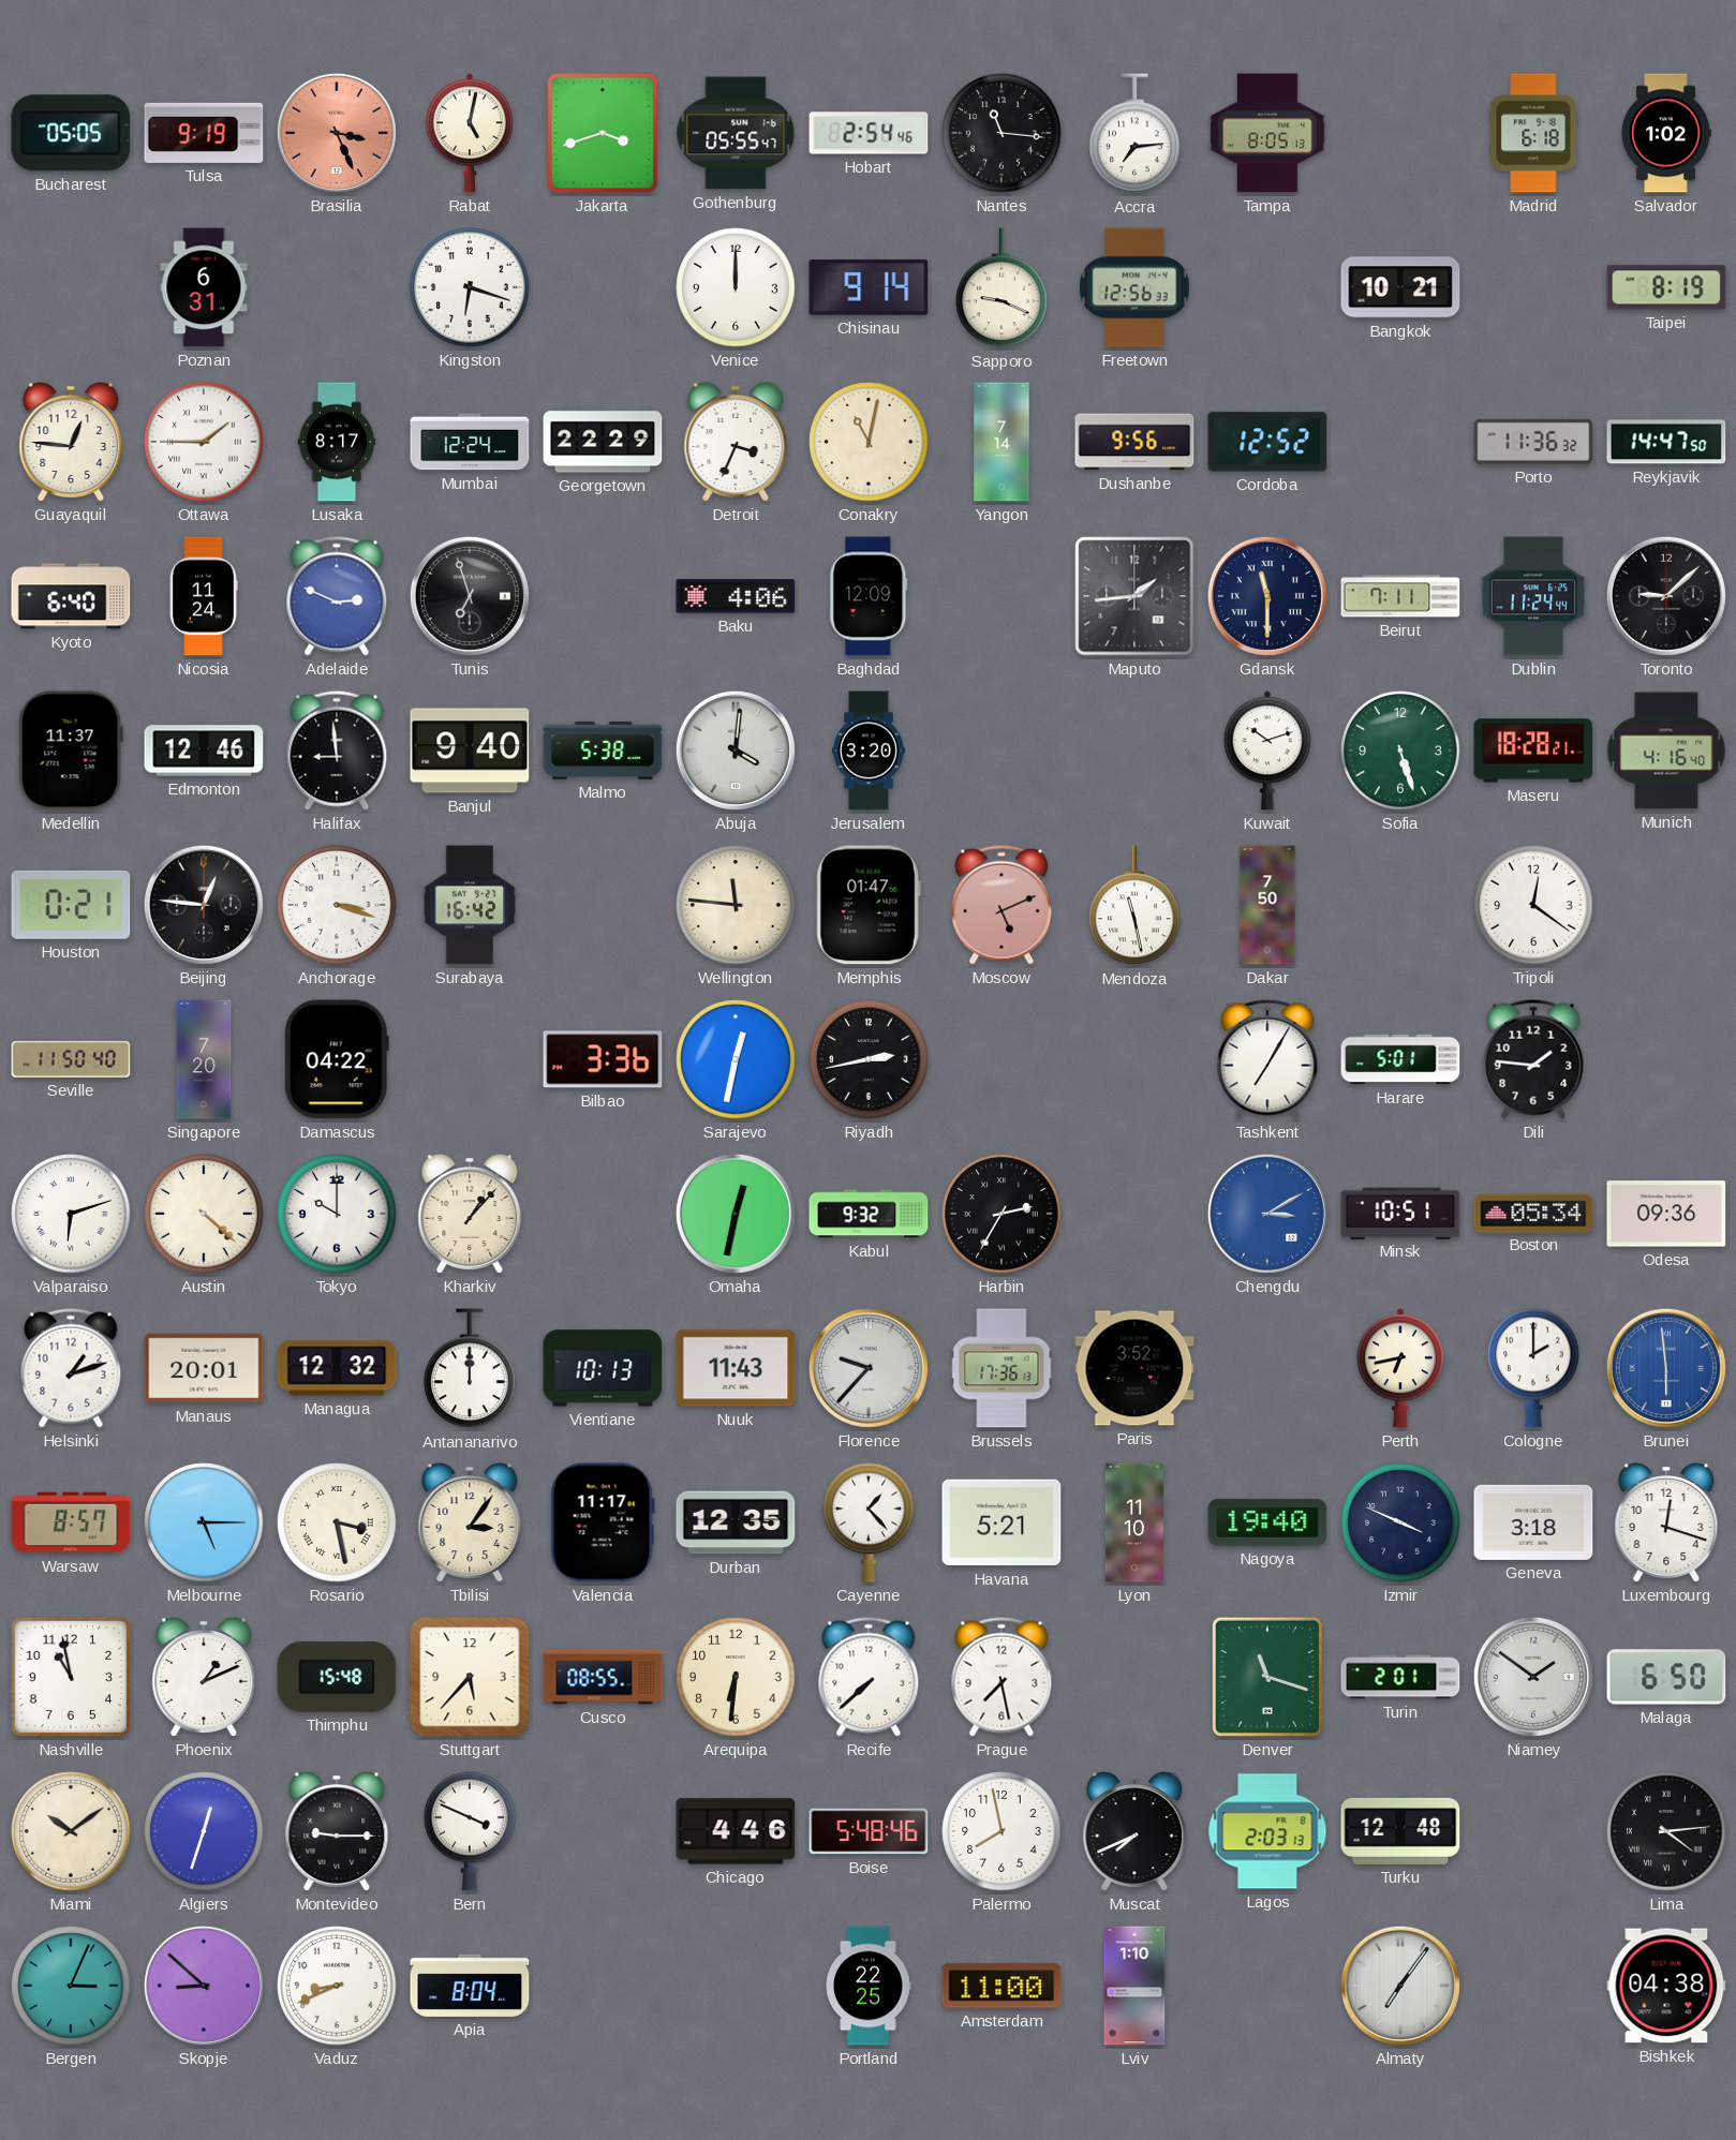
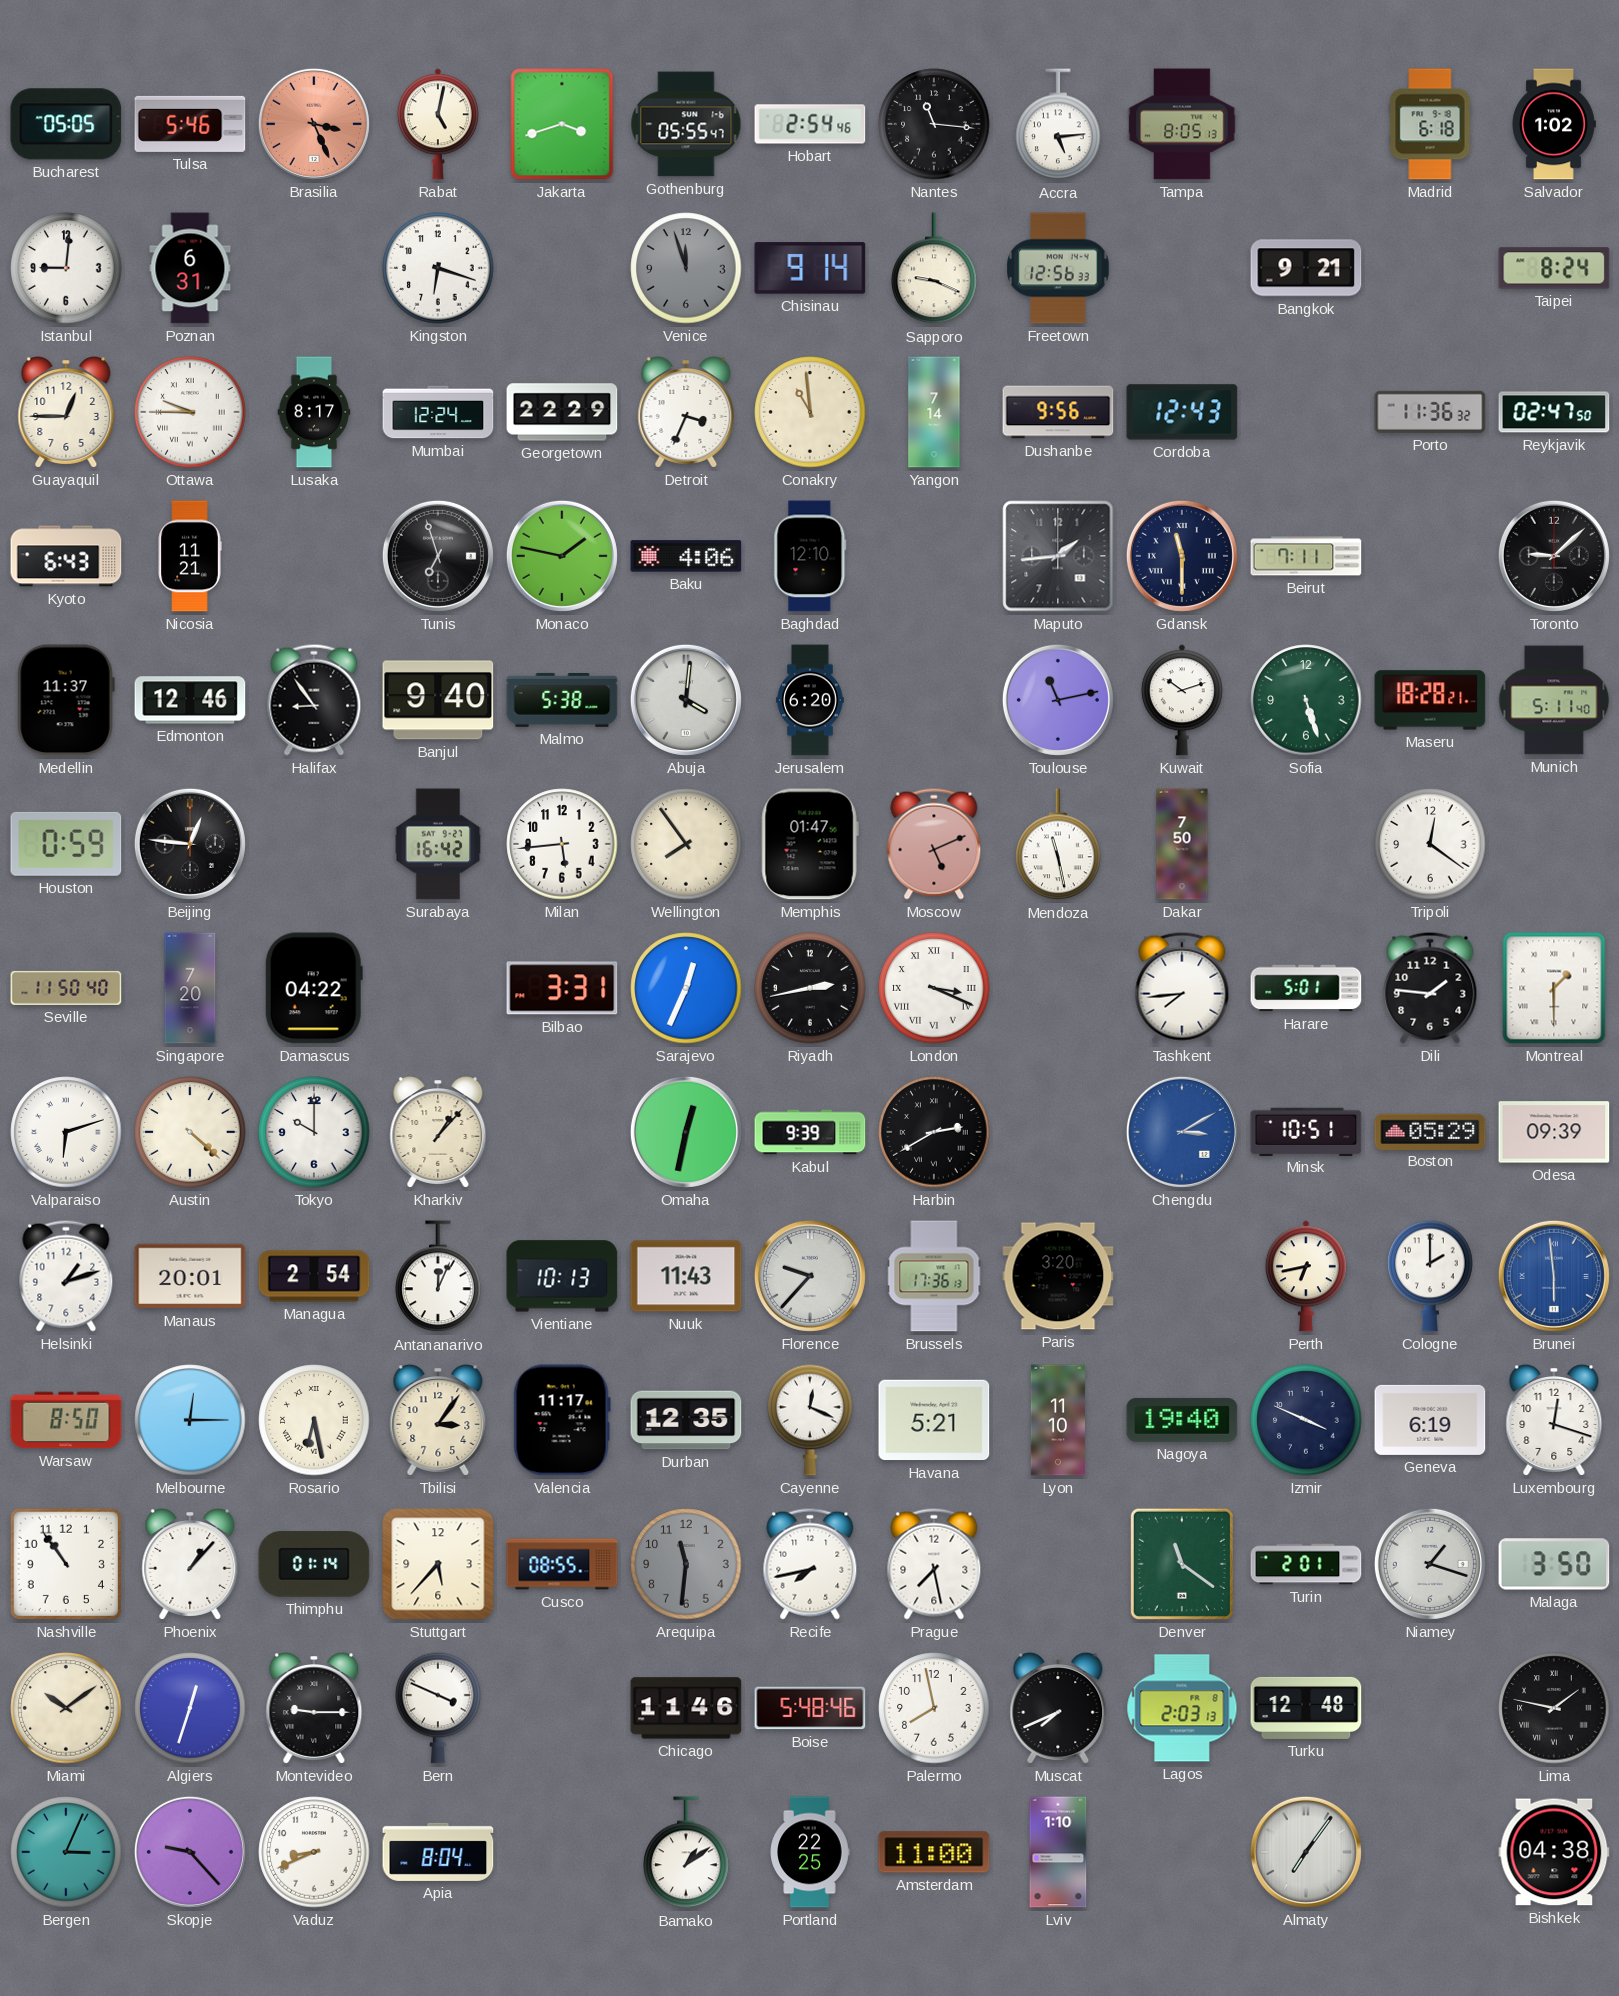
Tulsa: 9:19 -> 5:46 (190, 124)
Accra: 7:14 -> 5:14 (1058, 125)
Istanbul: none -> 9:01 (66, 268)
Venice: 12:00 -> 11:57 (686, 268)
Venice dial: white -> grey (686, 268)
Bangkok: 10:21 -> 9:21 (1306, 268)
Taipei: 8:19 -> 8:24 (1554, 268)
Guayaquil: 12:46 -> 12:45 (66, 413)
Ottawa: 1:45 -> 9:45 (190, 412)
Conakry: 11:02 -> 10:59 (810, 412)
Cordoba: 12:52 -> 12:43 (1182, 412)
Reykjavik: 14:47 -> 02:47 (1554, 412)
Kyoto: 6:40 -> 6:43 (66, 556)
Nicosia: 11:24 -> 11:21 (190, 556)
Adelaide: 2:49 -> none (337, 596)
Monaco: none -> 1:47 (562, 556)
Baghdad: 12:09 -> 12:10 (810, 556)
Dublin: 11:24 -> none (1533, 596)
Halifax: 8:59 -> 8:54 (314, 700)
Jerusalem: 3:20 -> 6:20 (810, 700)
Toulouse: none -> 11:13 (1058, 700)
Munich: 4:16 -> 5:11 (1554, 700)
Houston: 0:21 -> 0:59 (66, 844)
Anchorage: 3:18 -> none (337, 905)
Milan: none -> 5:44 (562, 844)
Wellington: 11:46 -> 7:54 (686, 844)
Bilbao: 3:36 -> 3:31 (562, 988)
Sarajevo: 12:32 -> 12:34 (686, 988)
London: none -> 3:19 (934, 988)
Tashkent: 7:05 -> 7:44 (1182, 988)
Montreal: none -> 1:30 (1554, 988)
Kabul: 9:32 -> 9:39 (810, 1132)
Harbin: 2:35 -> 2:40 (934, 1132)
Boston: 05:34 -> 05:29 (1430, 1131)
Odesa: 09:36 -> 09:39 (1554, 1132)
Managua: 12:32 -> 2:54 (314, 1276)
Antananarivo: 12:00 -> 12:04 (438, 1277)
Paris: 3:52 -> 3:20 (1058, 1276)
Warsaw: 8:57 -> 8:50 (66, 1420)
Melbourne: 5:15 -> 12:15 (190, 1420)
Rosario: 3:28 -> 6:28 (314, 1420)
Cayenne: 1:23 -> 12:19 (810, 1420)
Geneva: 3:18 -> 6:19 (1430, 1420)
Nashville: 10:58 -> 10:54 (66, 1564)
Phoenix: 1:11 -> 1:07 (190, 1565)
Thimphu: 15:48 -> 01:14 (314, 1564)
Arequipa: 6:31 -> 11:31 (686, 1564)
Arequipa dial: cream -> grey (686, 1564)
Recife: 7:38 -> 7:43 (810, 1564)
Denver: 11:18 -> 11:21 (1182, 1564)
Niamey: 1:51 -> 1:18 (1430, 1564)
Malaga: 6:50 -> 3:50 (1554, 1564)
Chicago: 4:46 -> 11:46 (686, 1708)
Lima: 4:14 -> 1:47 (1554, 1708)
Skopje: 8:52 -> 9:23 (190, 1852)
Bamako: none -> 1:09 (686, 1853)
